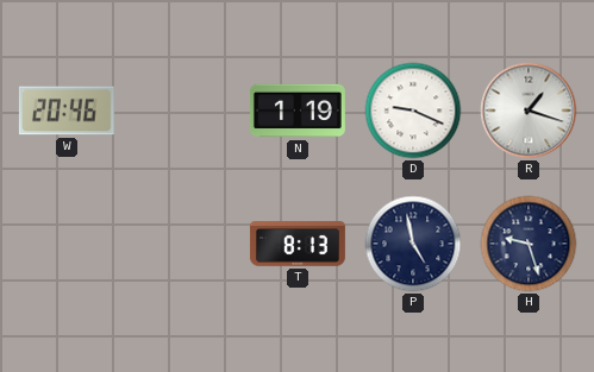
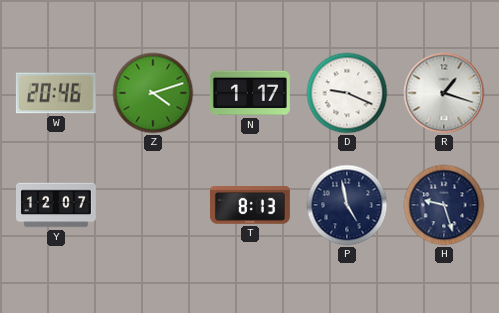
Z: none -> 4:12 (153, 93)
N: 1:19 -> 1:17 (250, 93)
Y: none -> 12:07 (57, 205)
